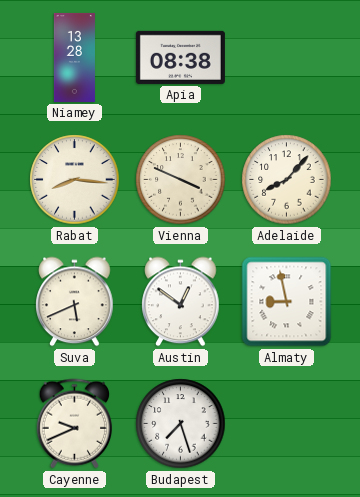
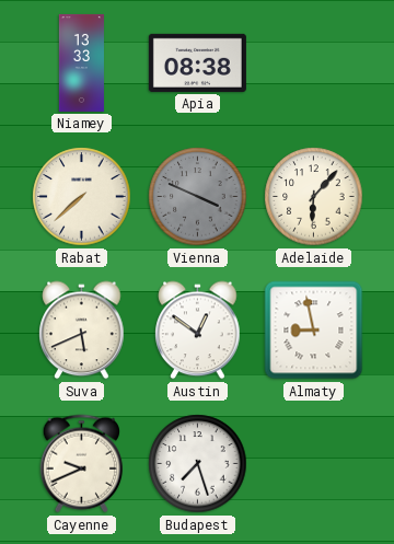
Niamey: 13:28 -> 13:33 (81, 62)
Rabat: 8:16 -> 7:38 (82, 197)
Vienna dial: cream -> grey (198, 197)
Adelaide: 8:07 -> 6:07 (314, 197)
